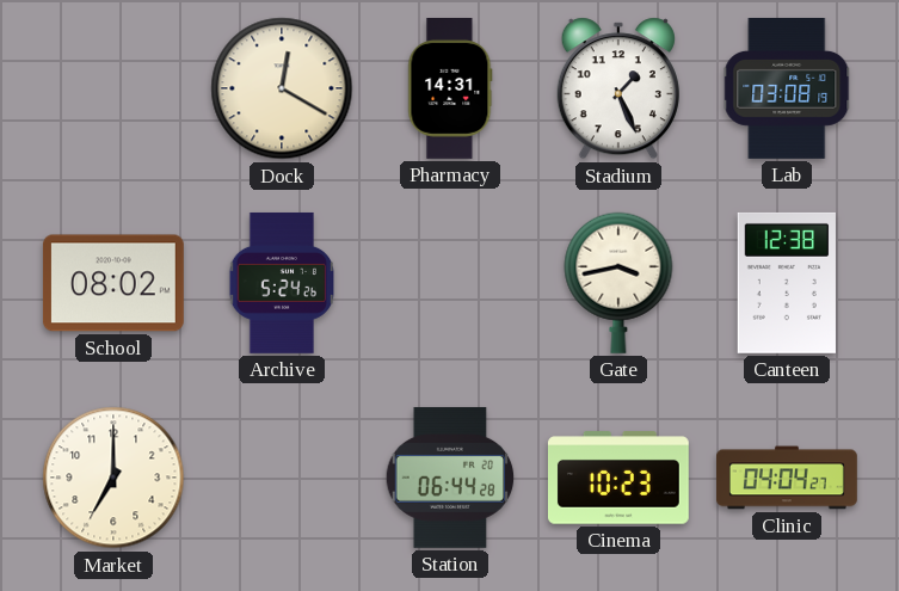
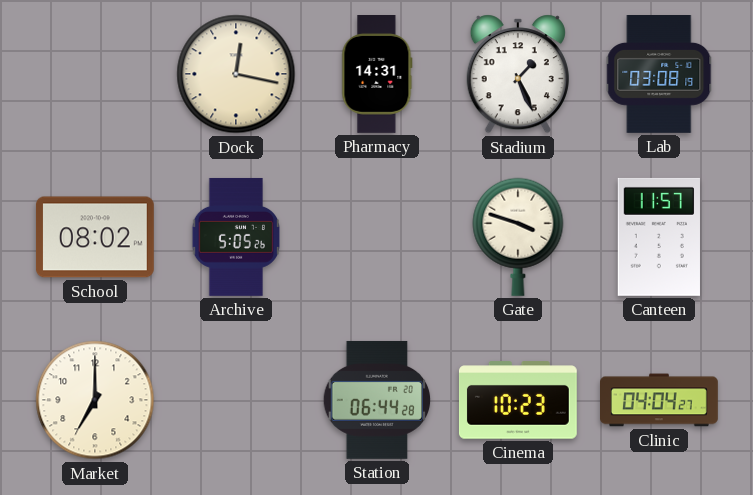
Dock: 12:20 -> 12:17 (236, 74)
Archive: 5:24 -> 5:05 (235, 237)
Gate: 3:43 -> 3:48 (518, 237)
Canteen: 12:38 -> 11:57 (659, 237)
